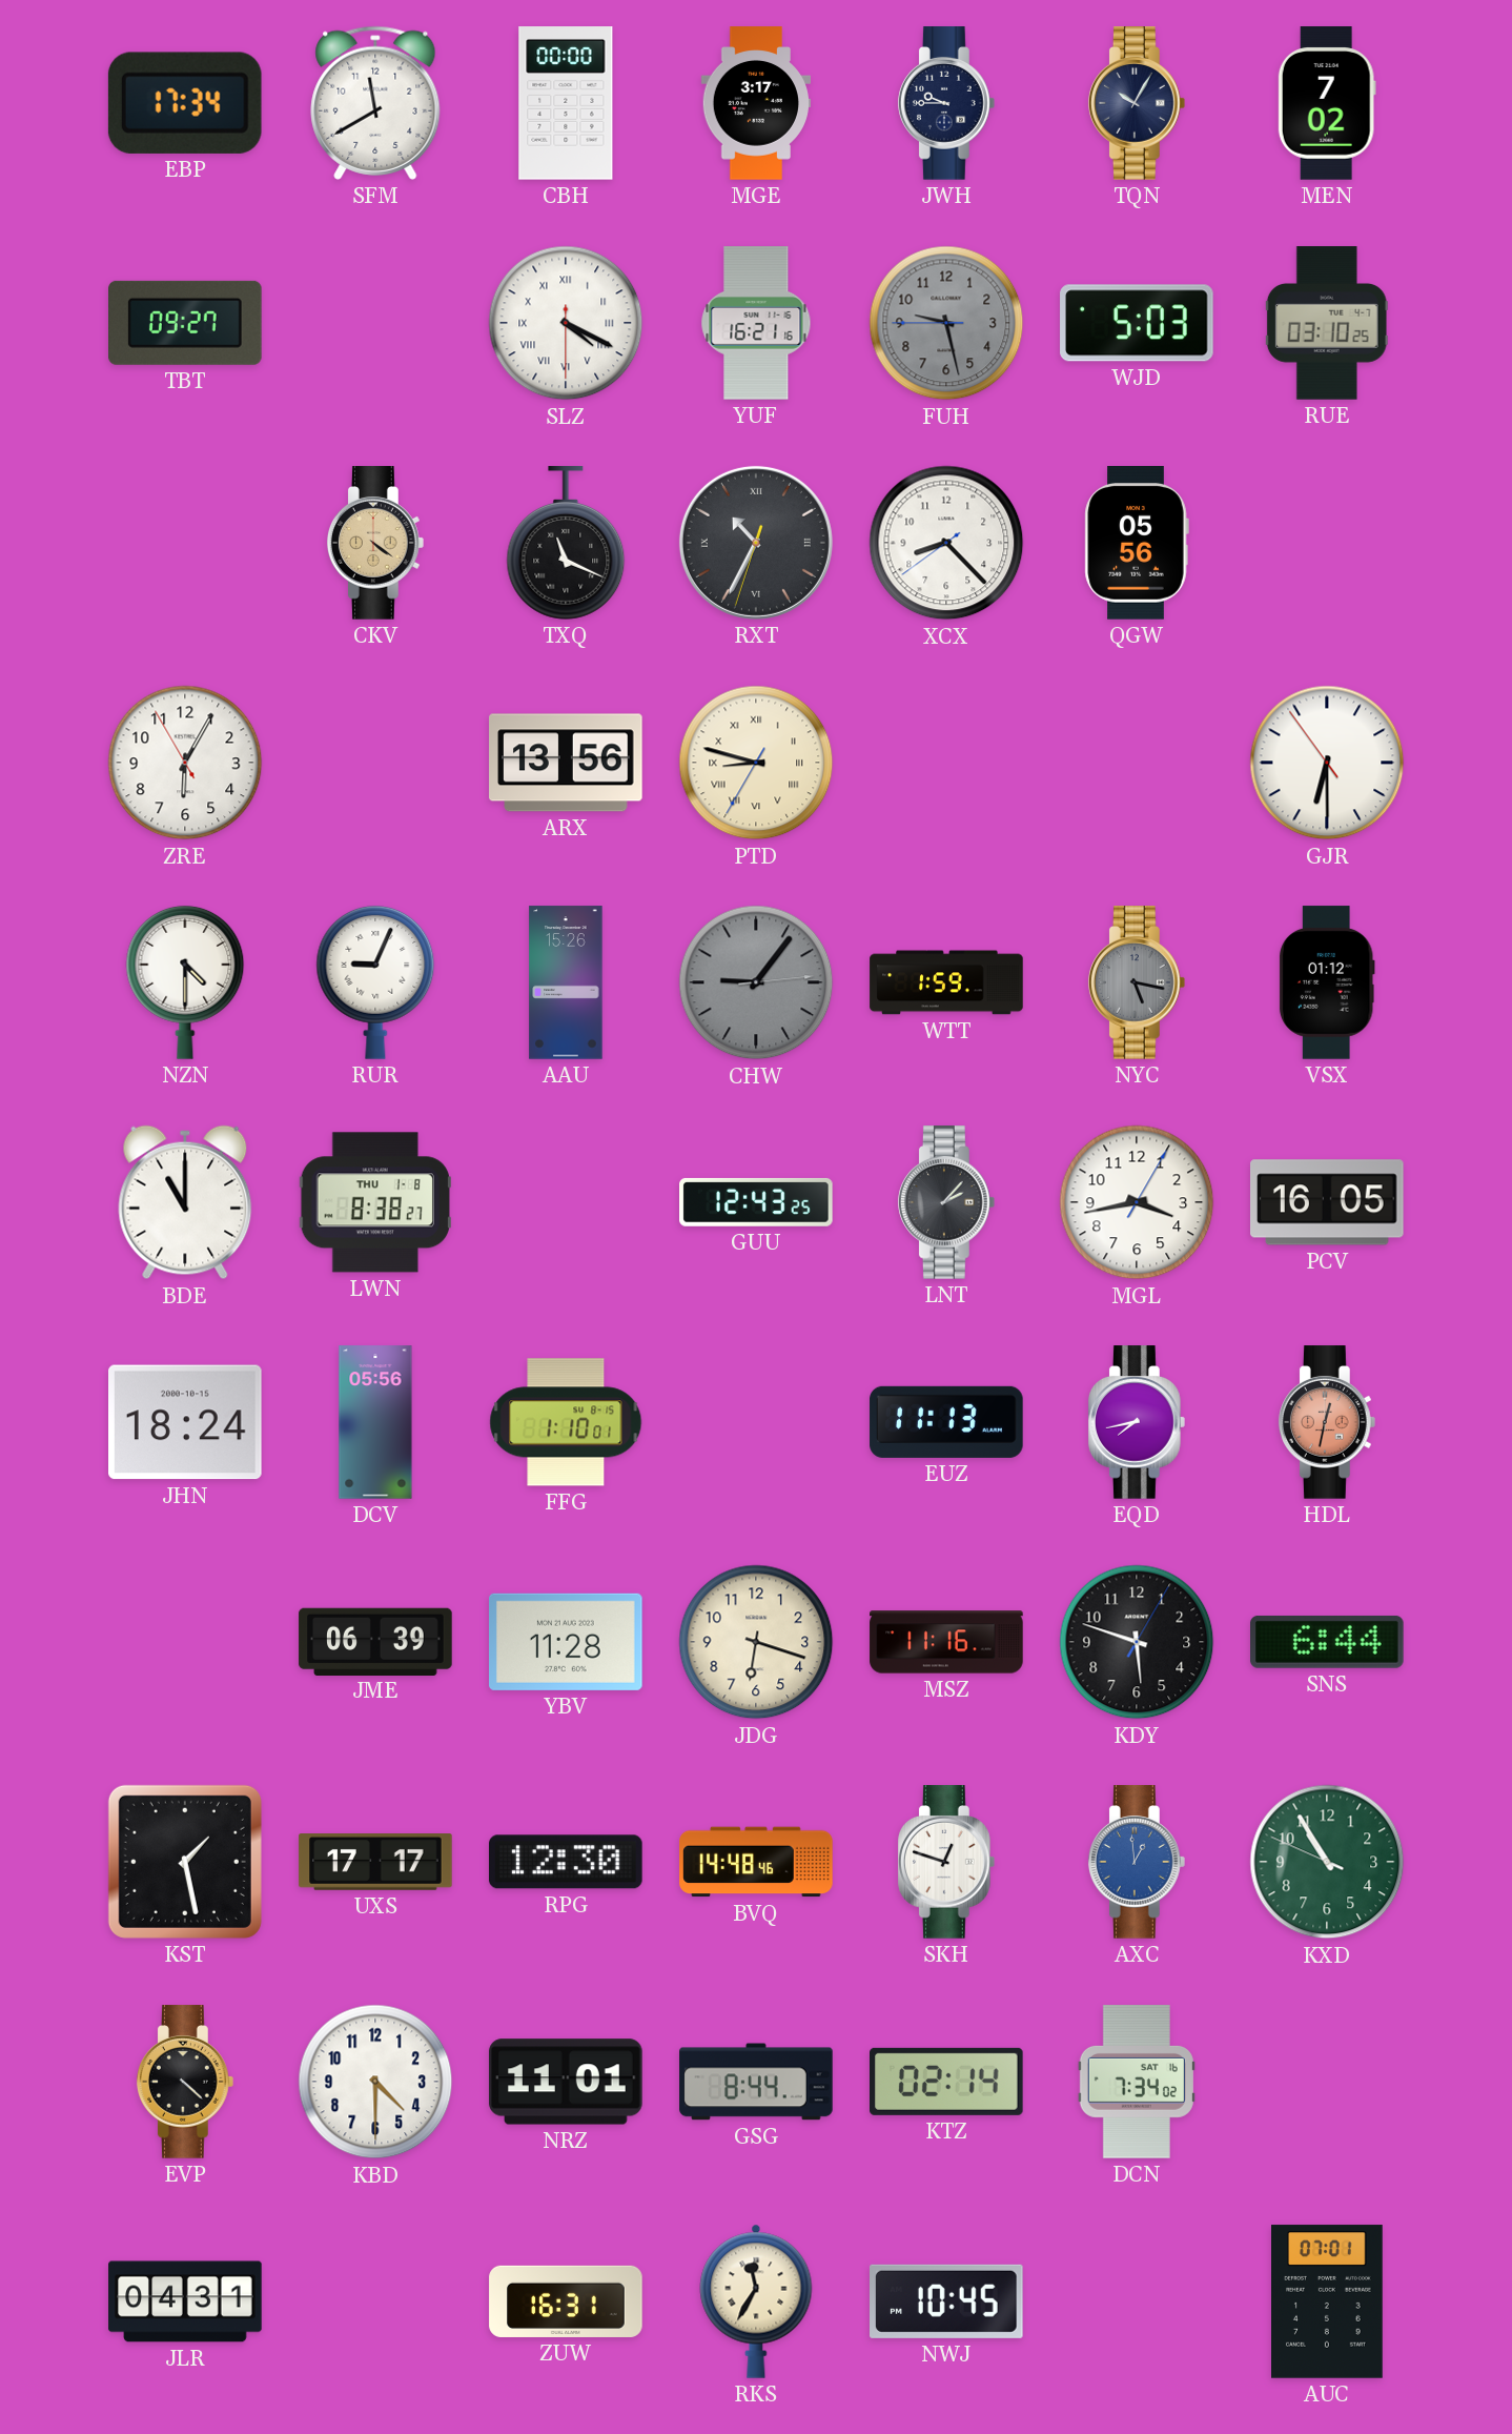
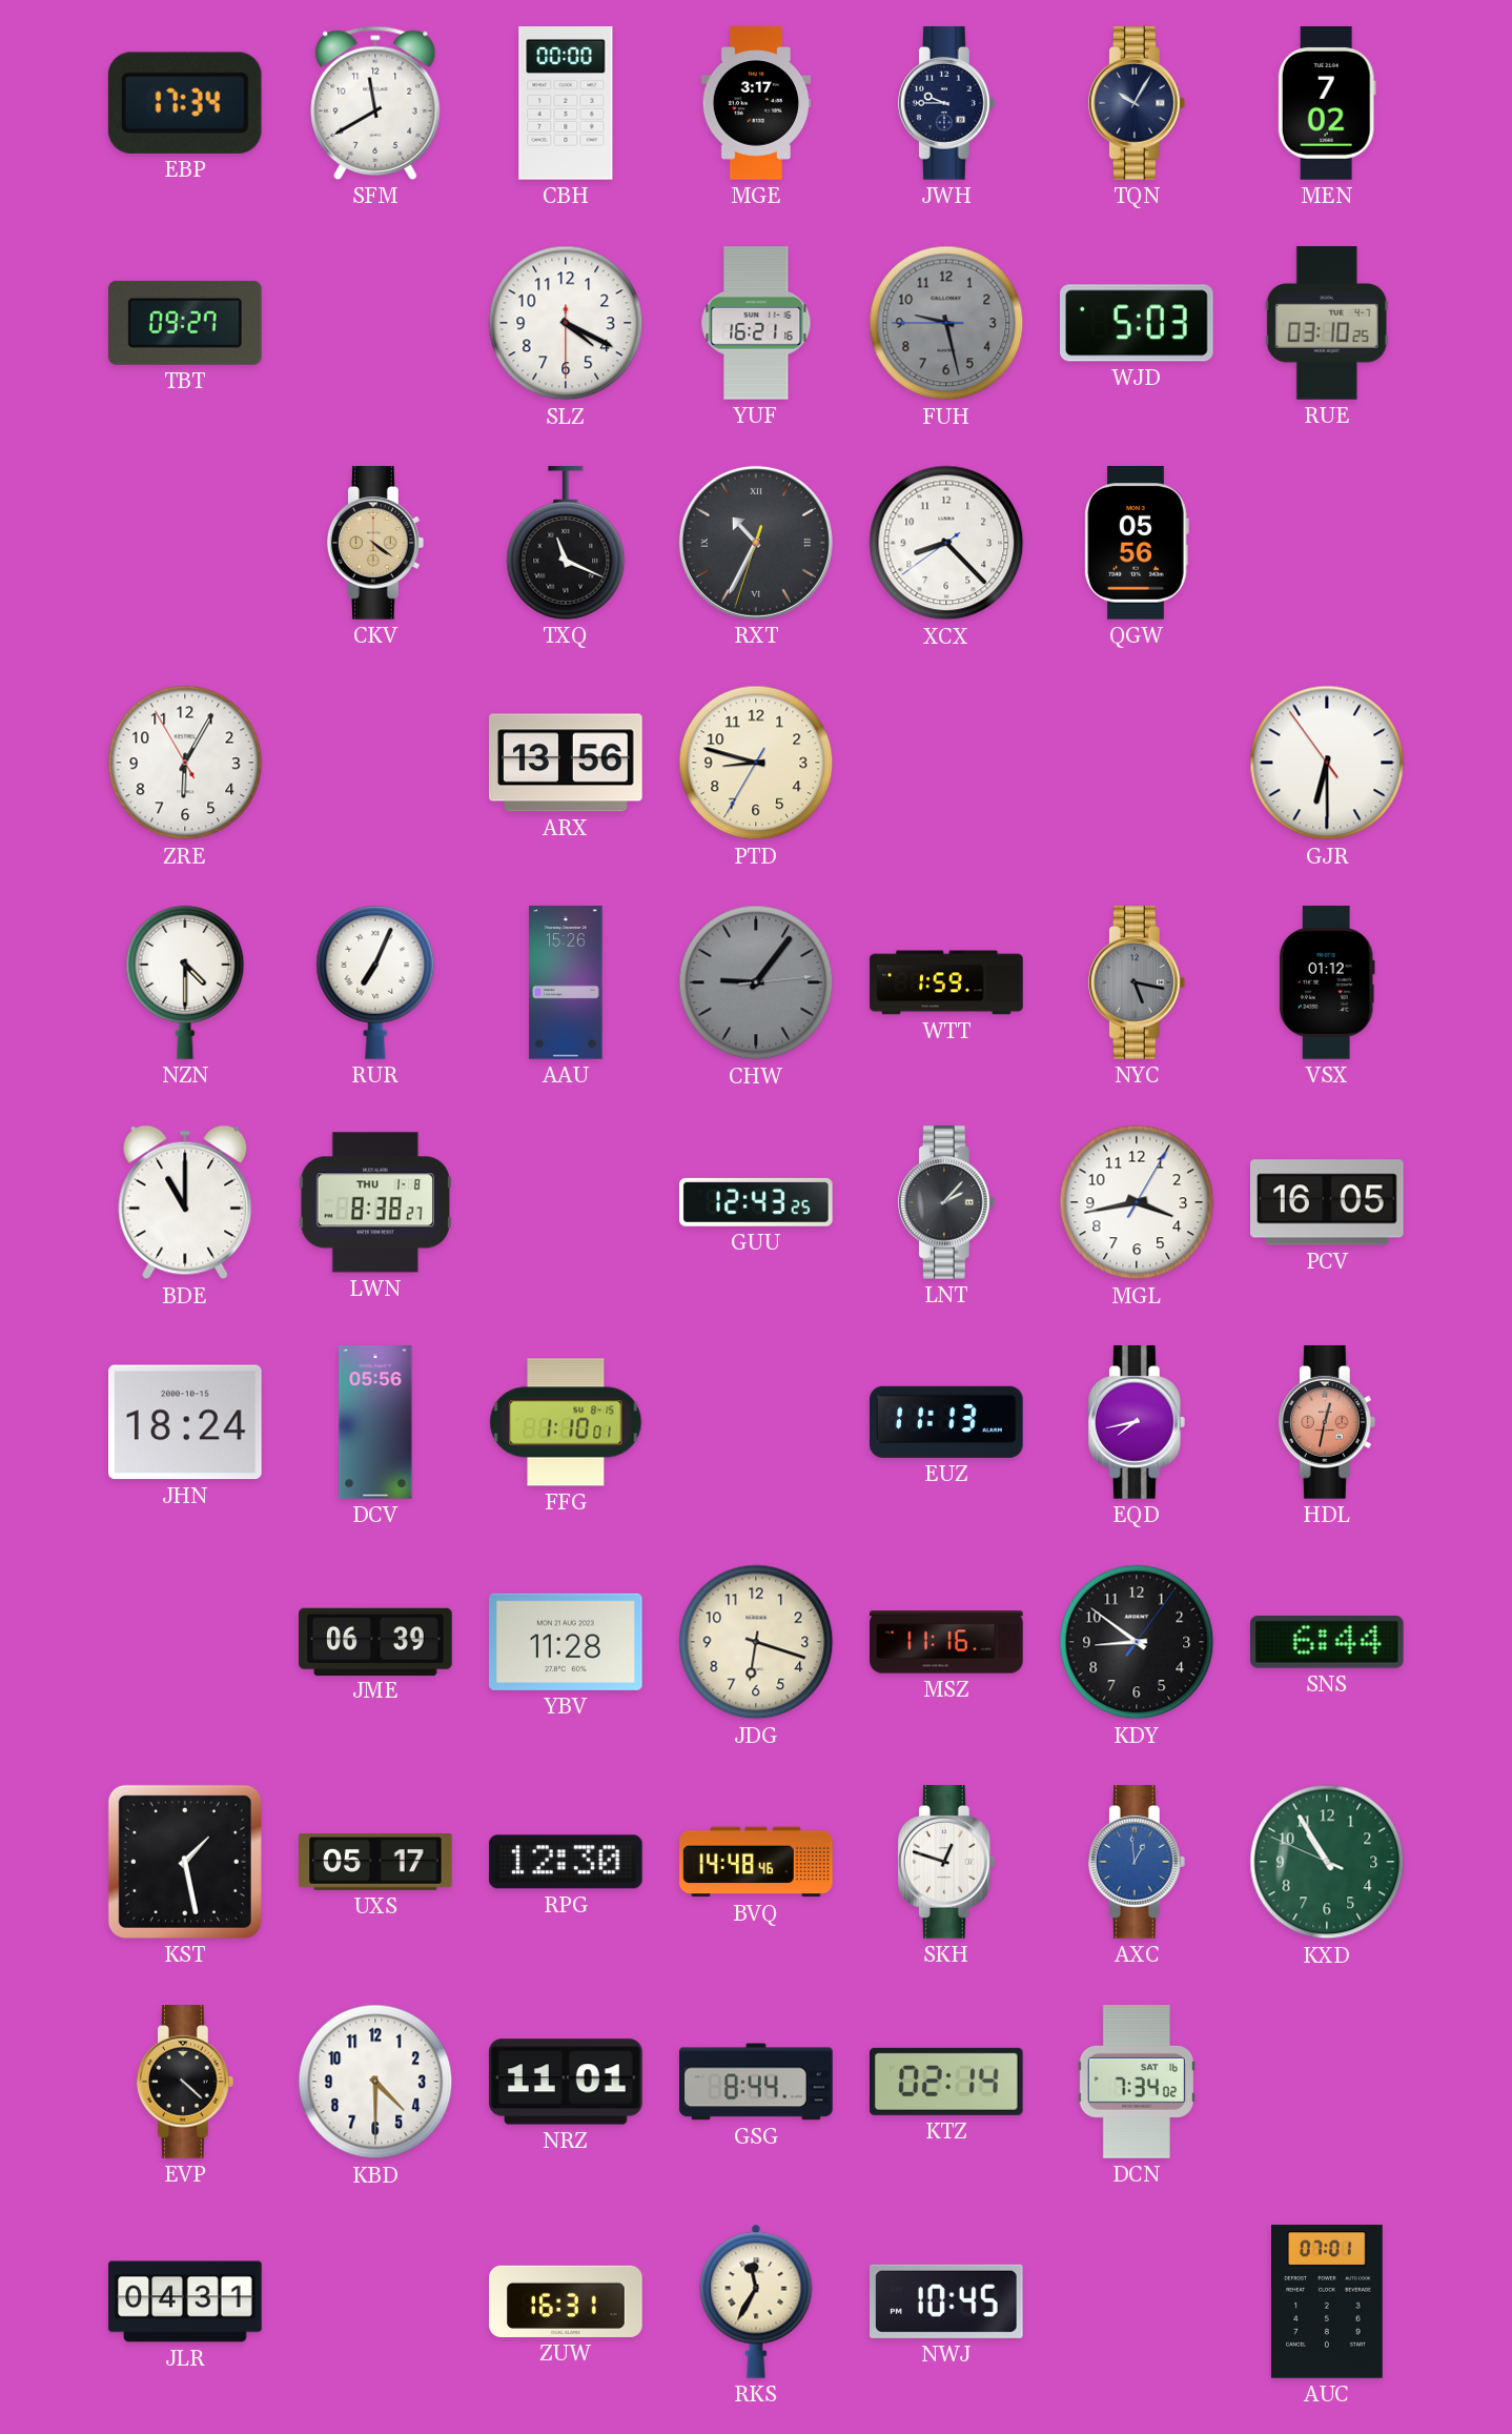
SLZ numerals: Roman -> Arabic (566, 323)
PTD numerals: Roman -> Arabic (756, 763)
RUR: 9:04 -> 7:04 (375, 982)
KDY: 5:48 -> 8:51 (1137, 1642)
UXS: 17:17 -> 05:17 (375, 1863)
